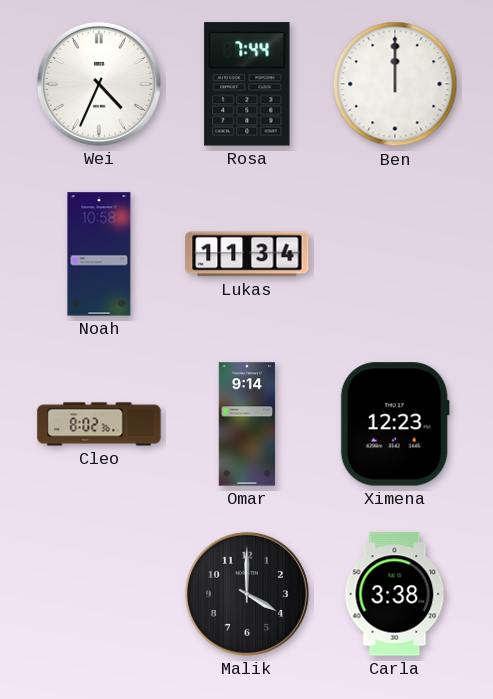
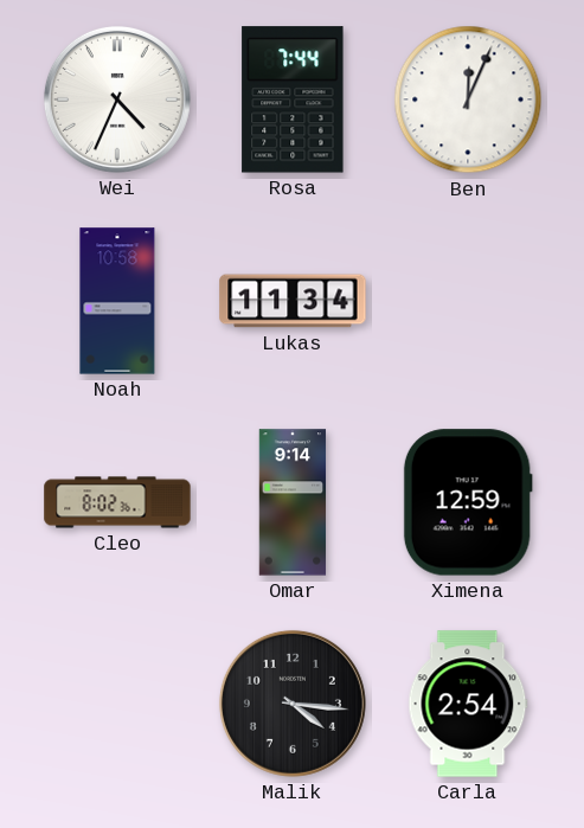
Ben: 12:00 -> 12:04 (468, 100)
Ximena: 12:23 -> 12:59 (468, 502)
Malik: 4:00 -> 4:16 (293, 704)
Carla: 3:38 -> 2:54 (468, 704)
